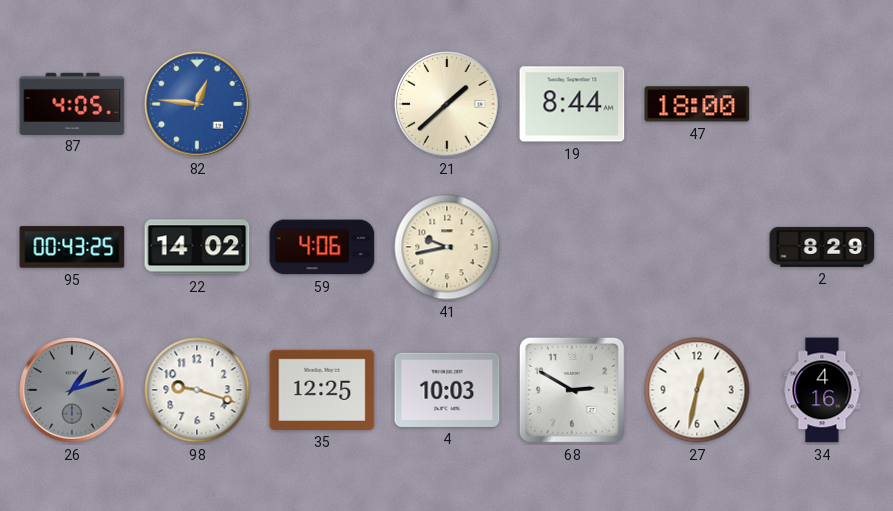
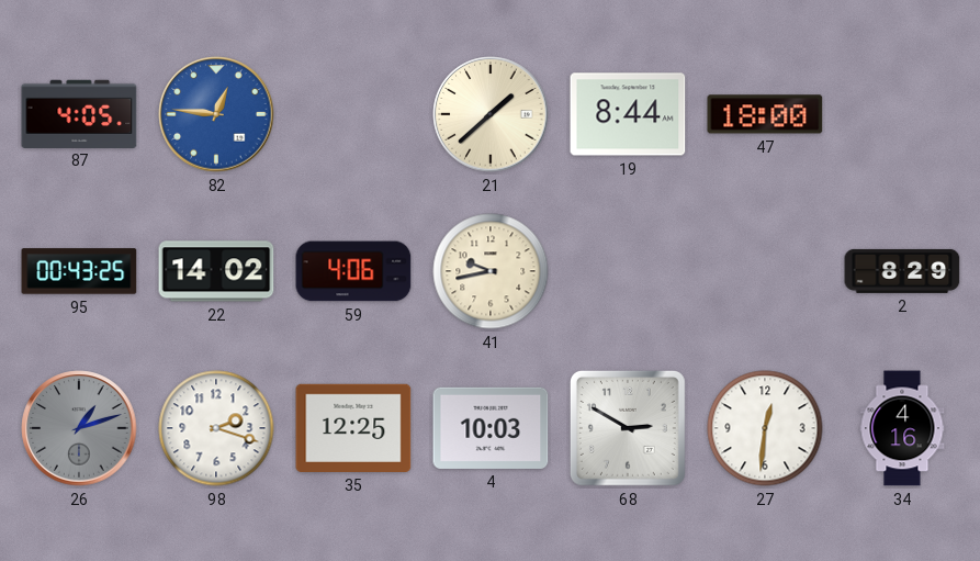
98: 9:18 -> 2:18 (216, 428)
27: 12:32 -> 12:31 (765, 428)
